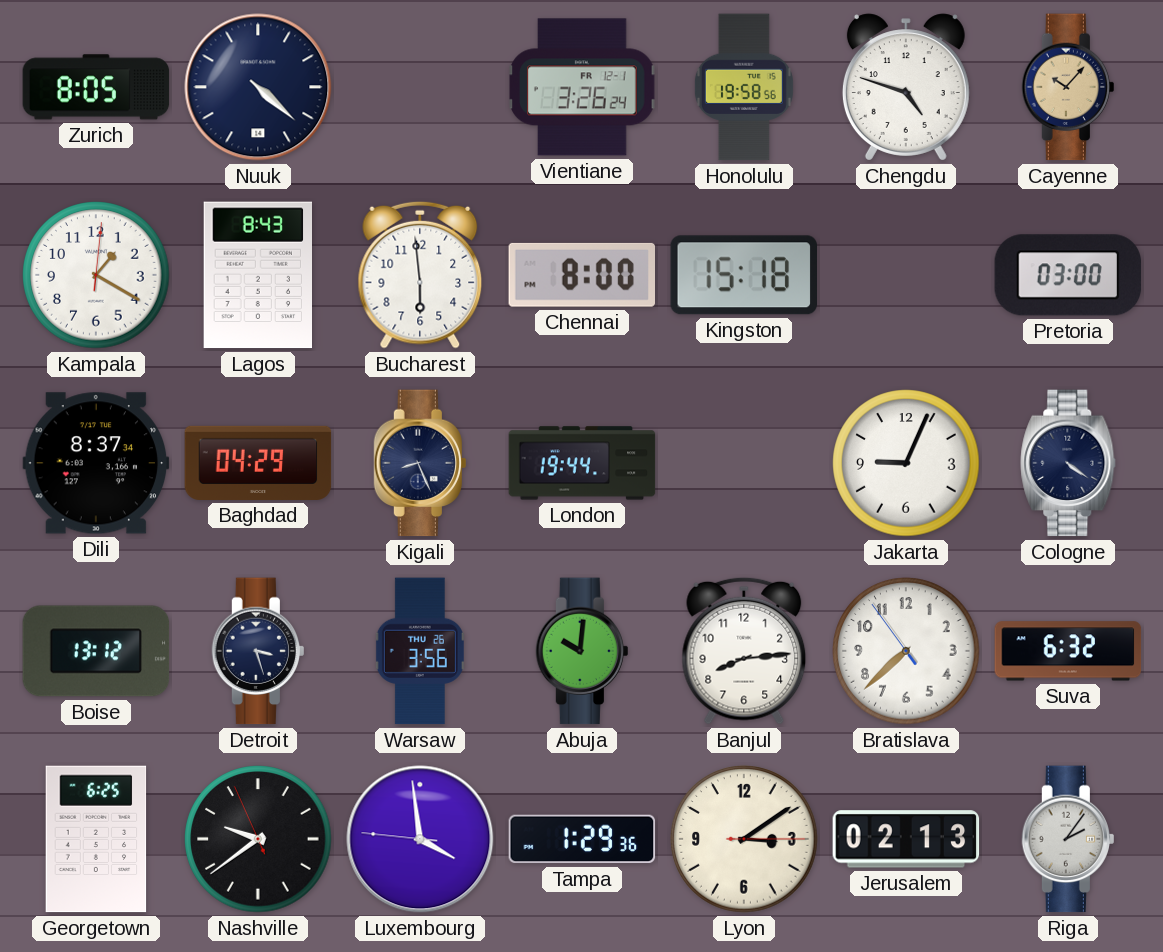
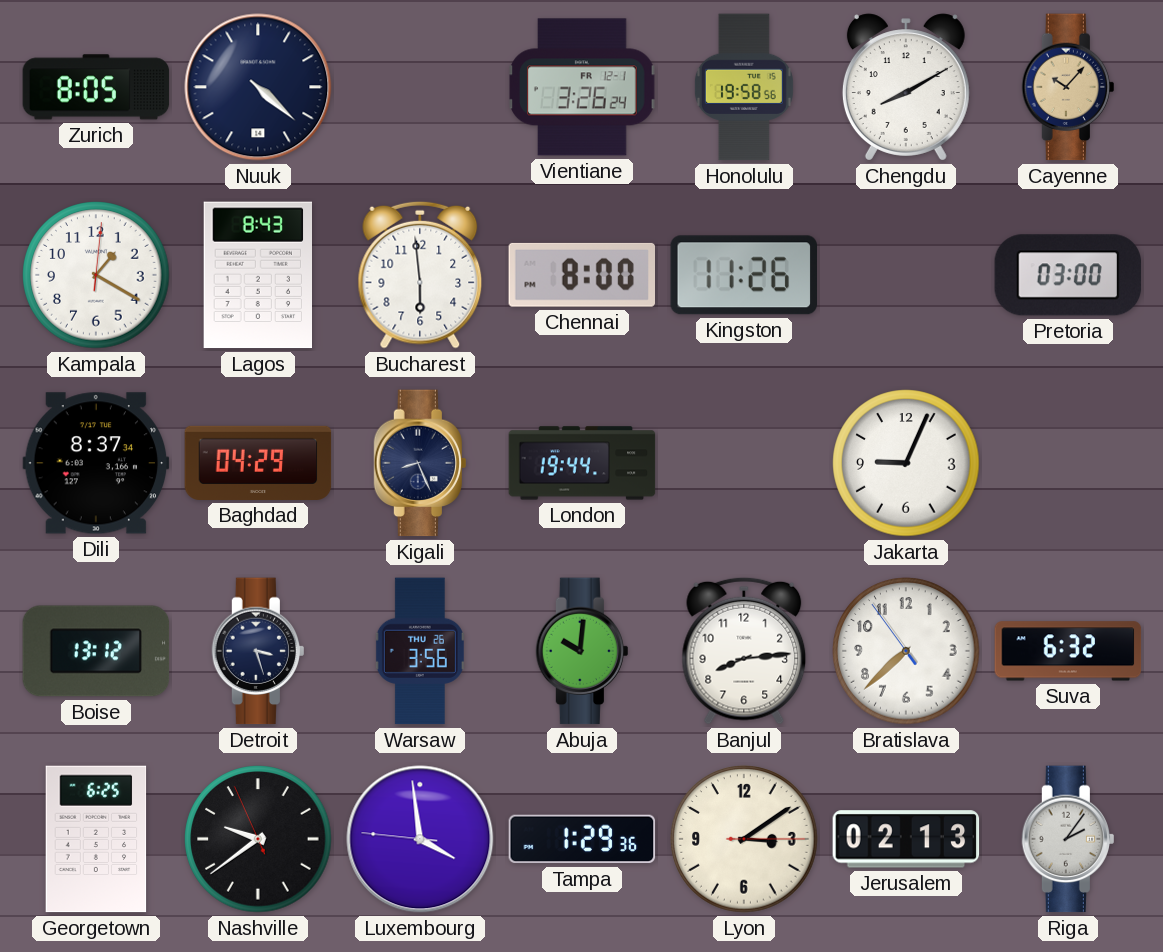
Chengdu: 4:48 -> 8:10 (906, 87)
Kingston: 15:18 -> 11:26 (743, 275)
Cologne: 4:21 -> none (1068, 463)
